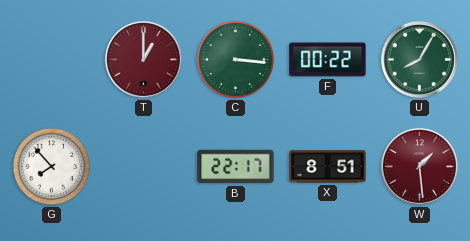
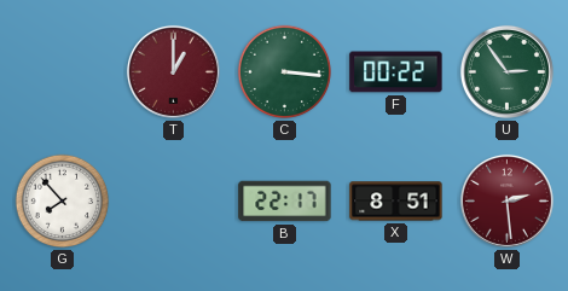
U: 8:05 -> 2:54 (506, 71)
W: 1:29 -> 2:29 (506, 200)
